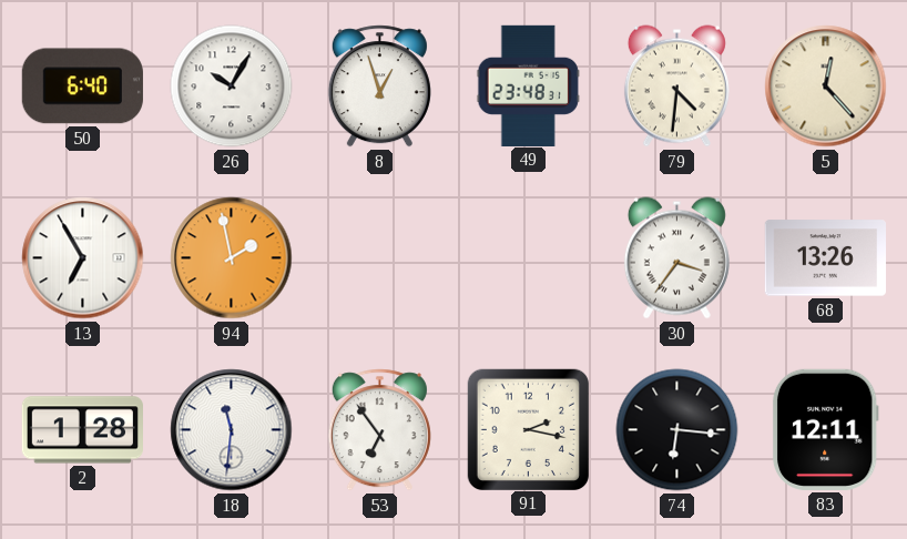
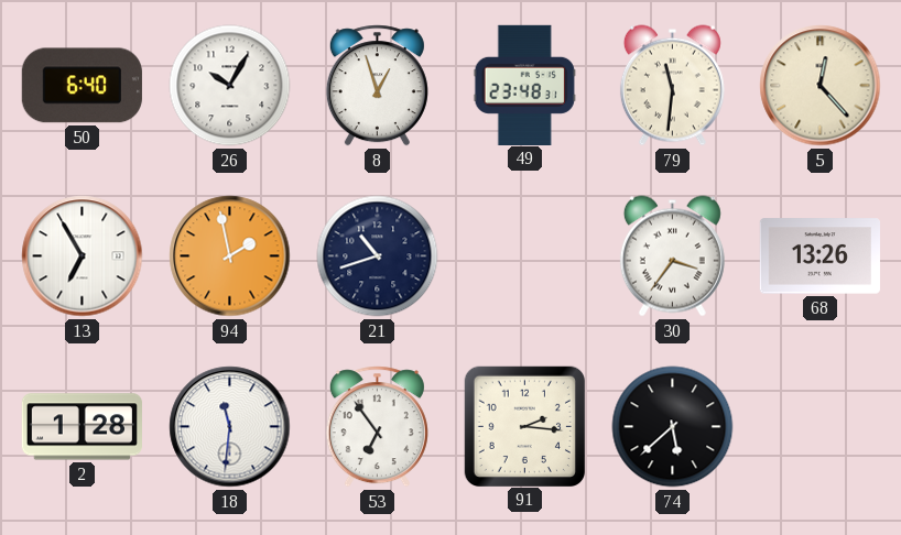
79: 4:31 -> 11:31 (672, 86)
21: none -> 10:42 (378, 256)
91: 2:17 -> 2:16 (524, 426)
74: 6:16 -> 5:38 (673, 427)
83: 12:11 -> none (825, 429)
